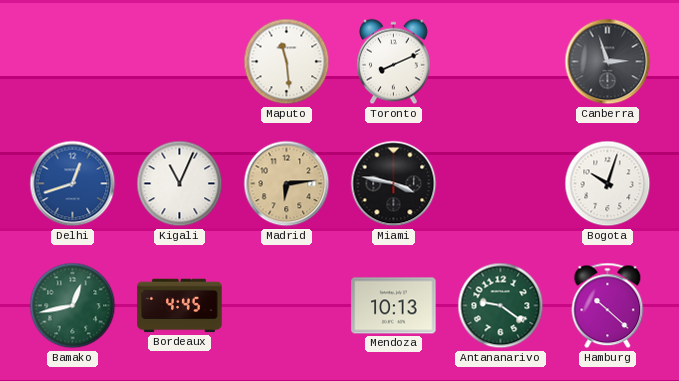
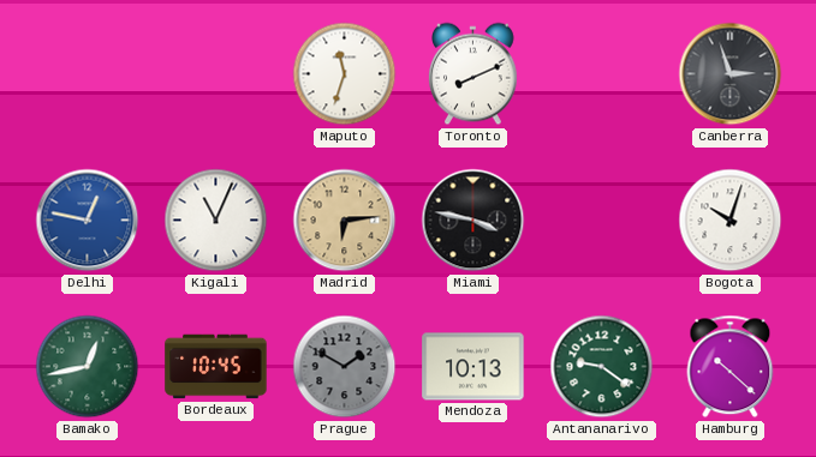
Maputo: 11:29 -> 11:33 (345, 74)
Delhi: 12:42 -> 12:47 (88, 221)
Bordeaux: 4:45 -> 10:45 (216, 367)
Prague: none -> 1:50 (345, 367)
